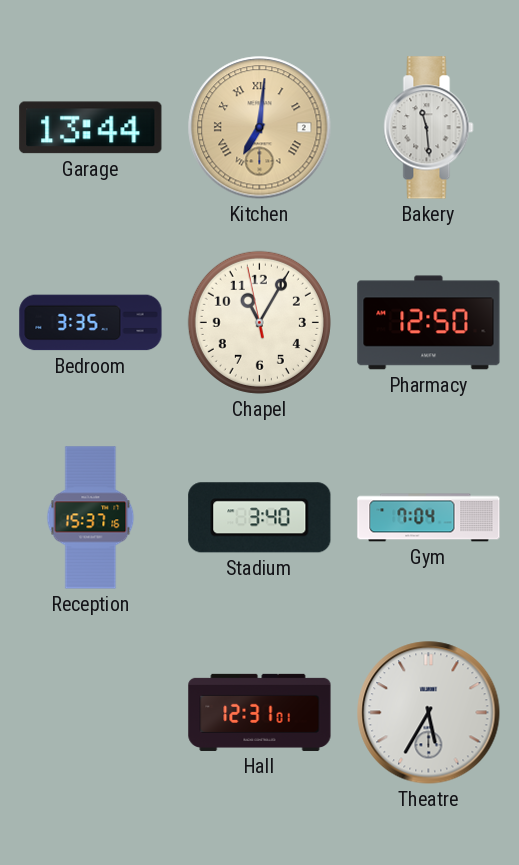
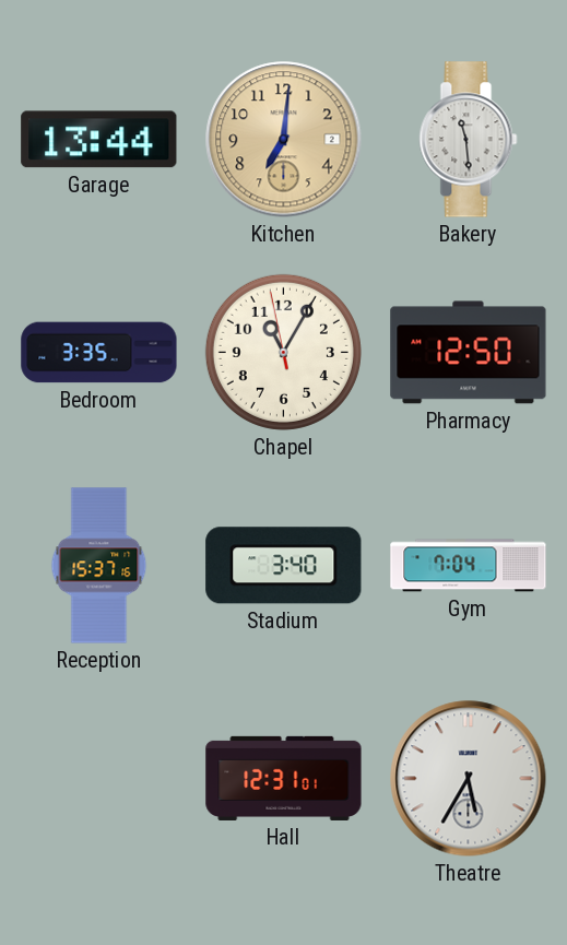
Kitchen numerals: Roman -> Arabic (284, 140)
